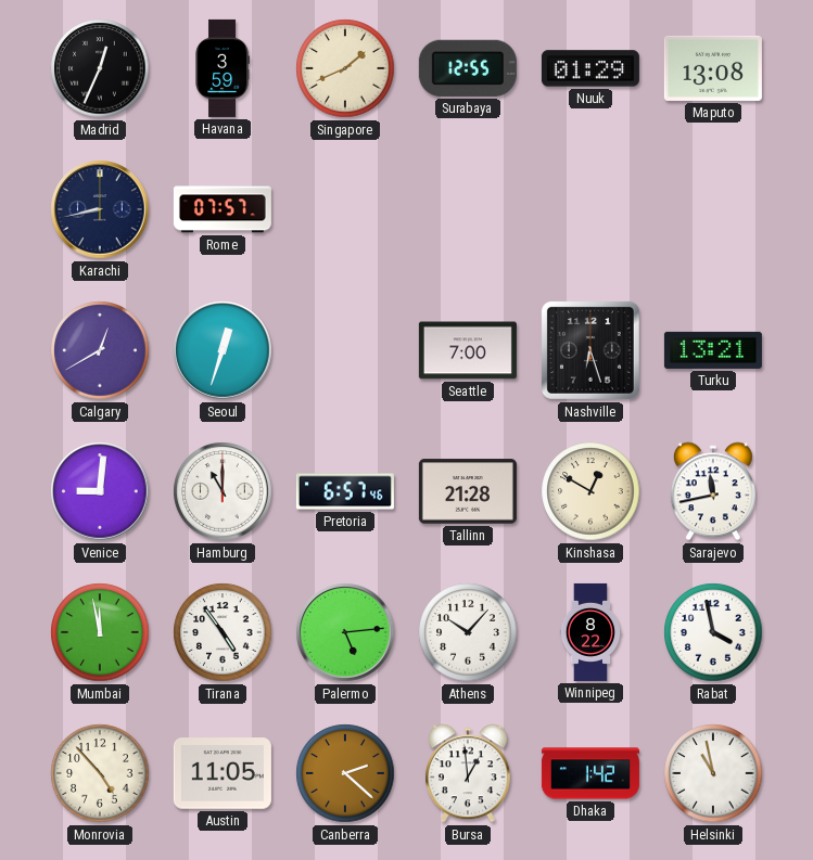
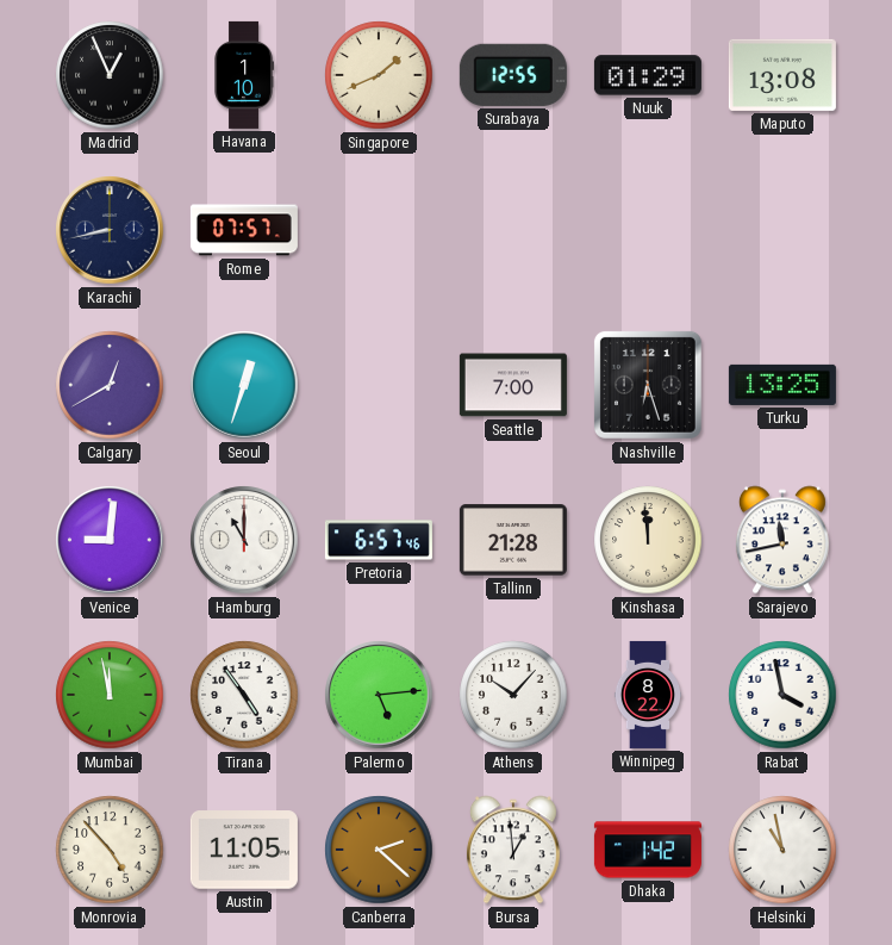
Madrid: 12:34 -> 12:56 (110, 75)
Havana: 3:59 -> 1:10 (244, 75)
Turku: 13:21 -> 13:25 (782, 385)
Kinshasa: 12:50 -> 11:59 (648, 540)
